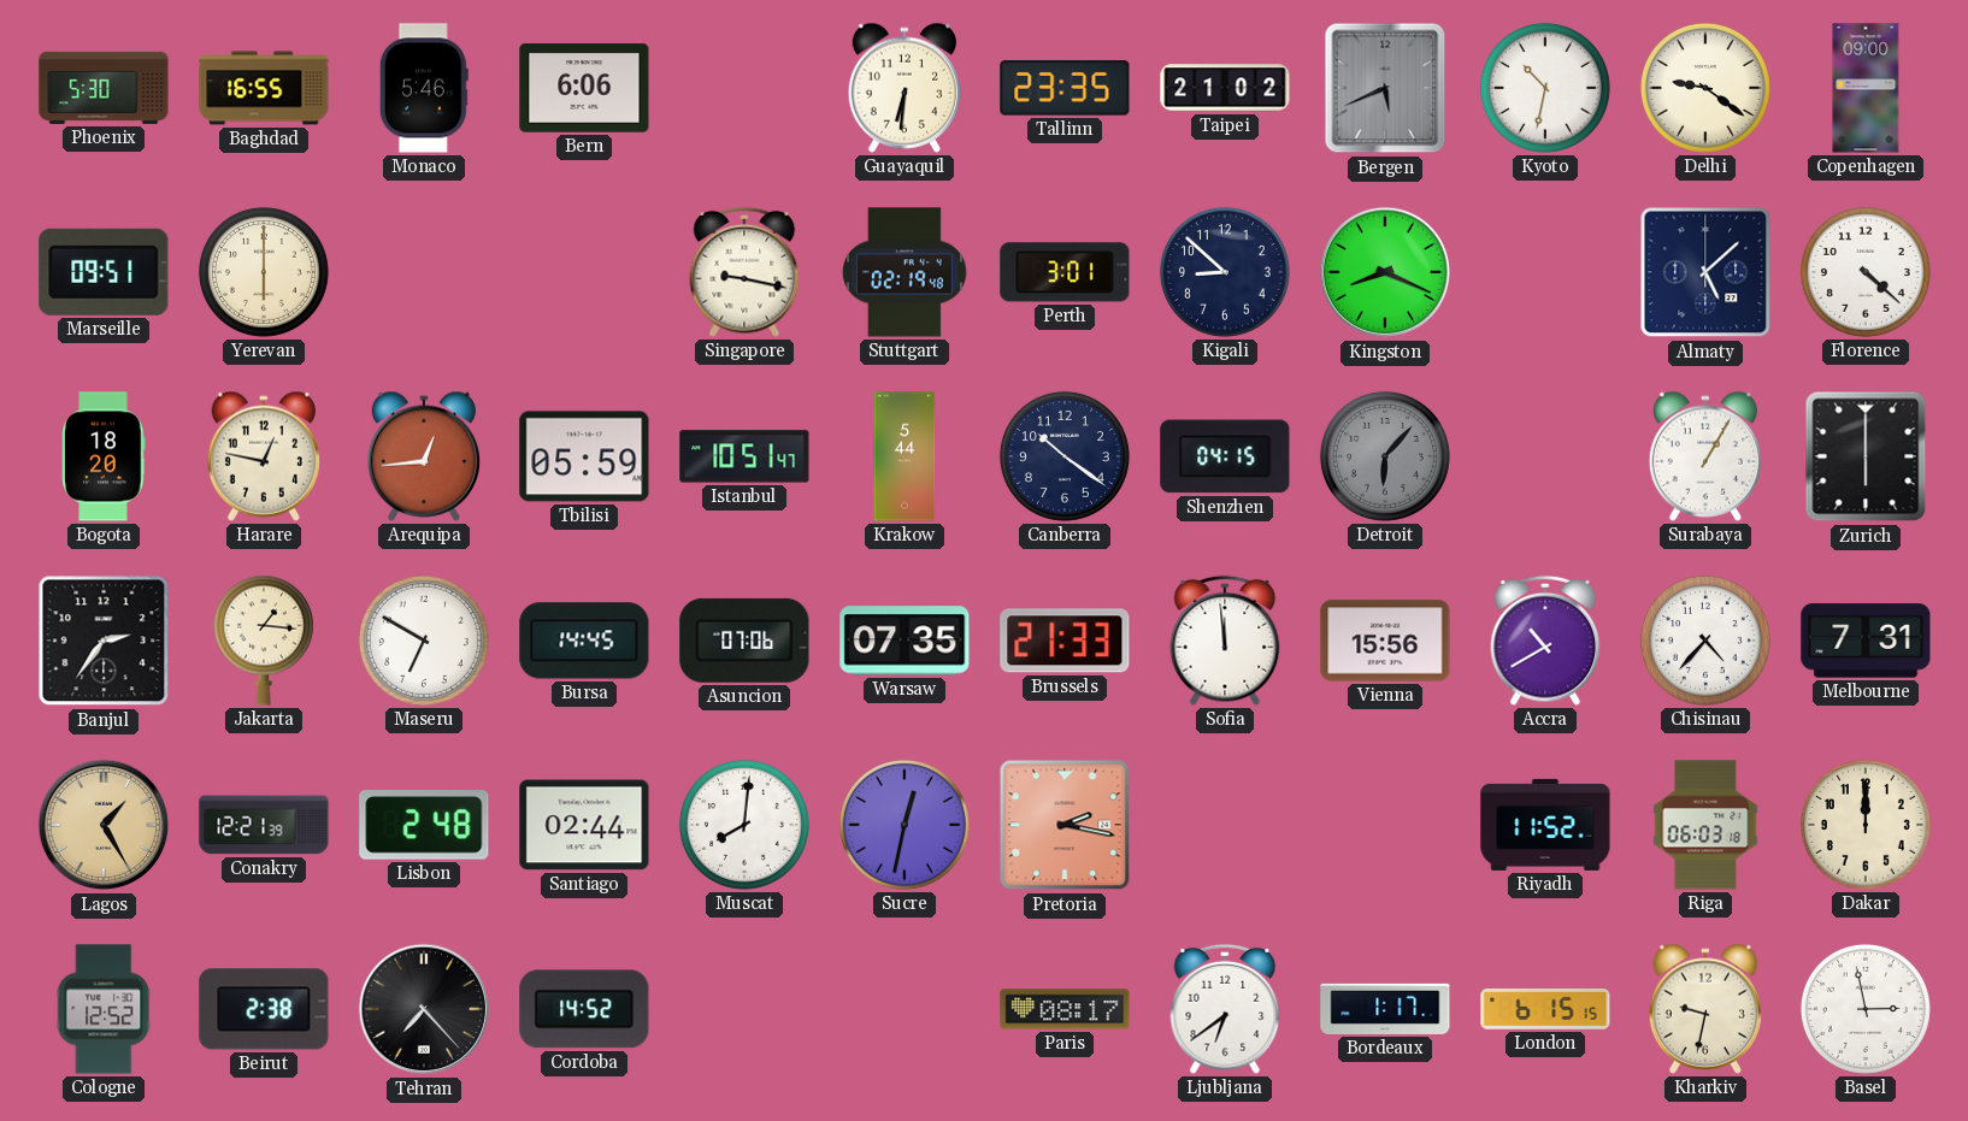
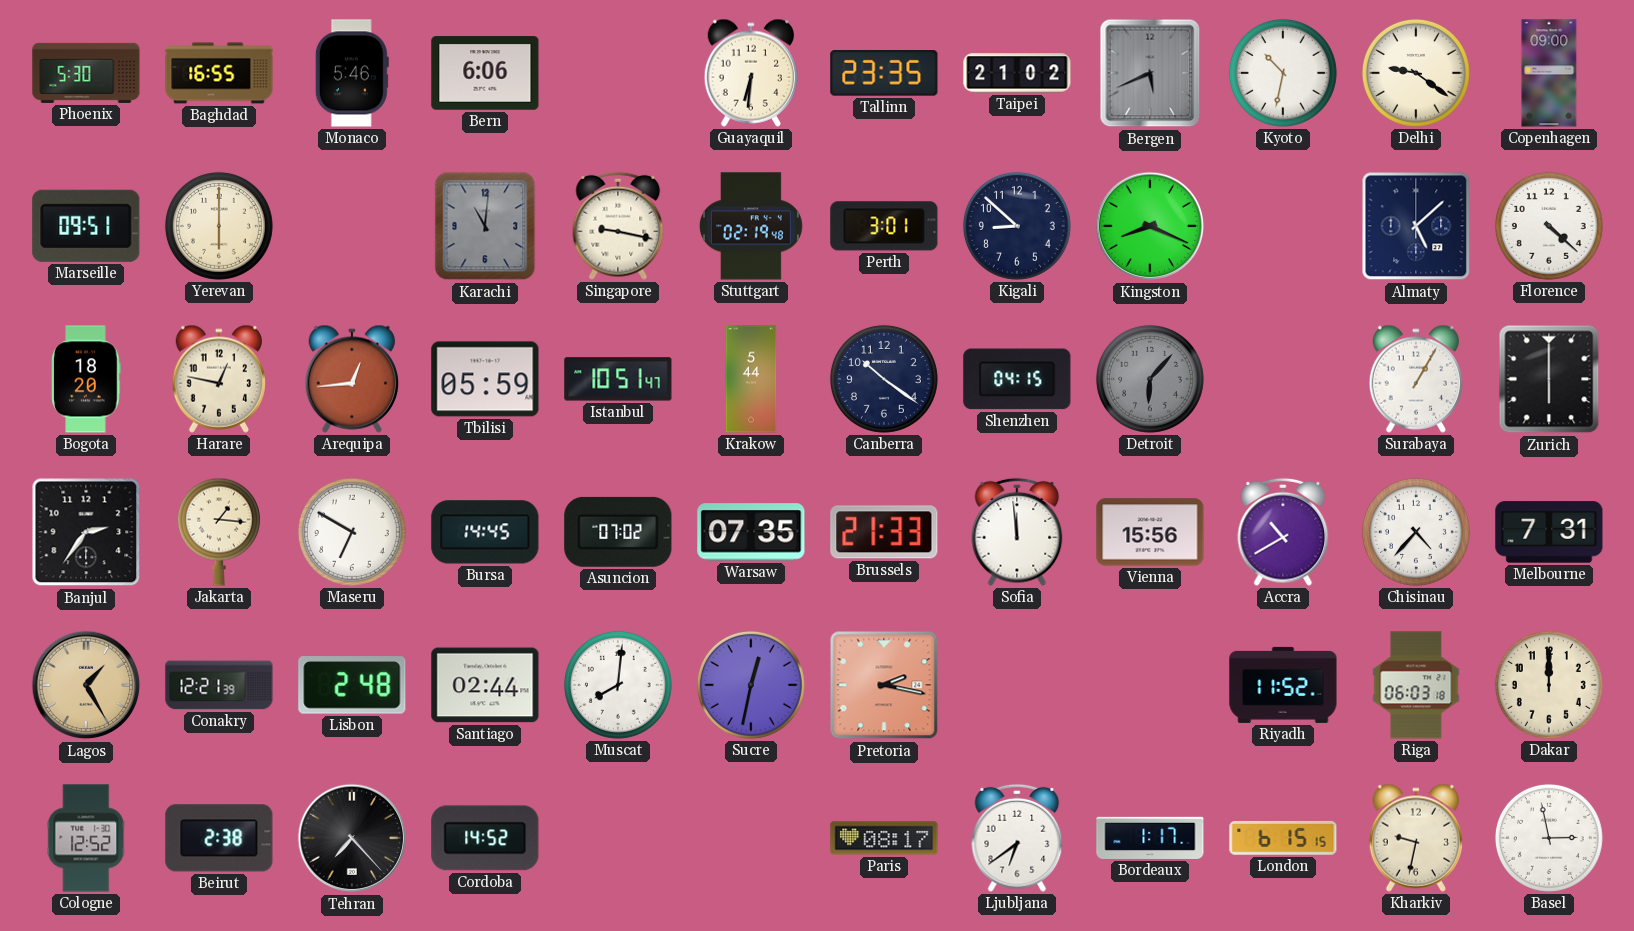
Karachi: none -> 11:01 (485, 226)
Asuncion: 07:06 -> 07:02 (618, 532)
